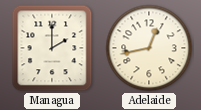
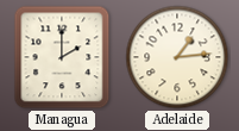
Adelaide: 12:43 -> 1:14 (177, 57)
